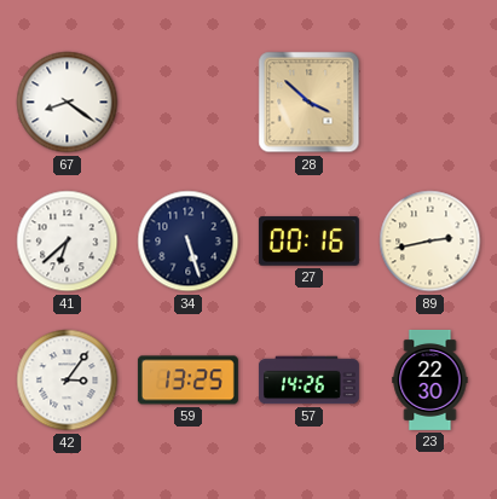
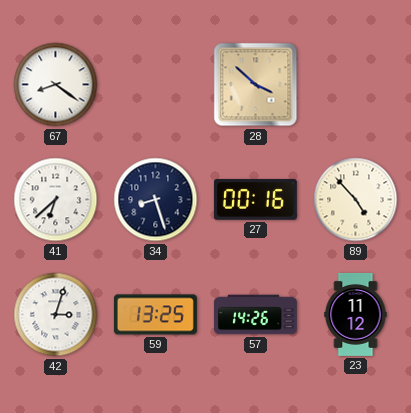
34: 5:27 -> 8:27 (156, 200)
89: 2:43 -> 4:53 (356, 200)
42: 3:06 -> 3:03 (56, 315)
23: 22:30 -> 11:12 (356, 314)
